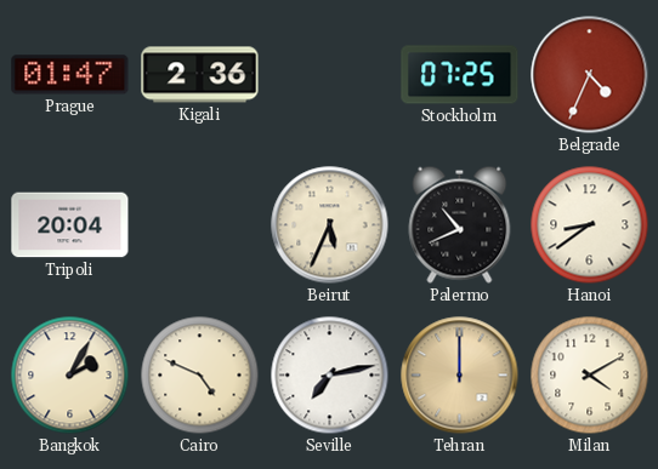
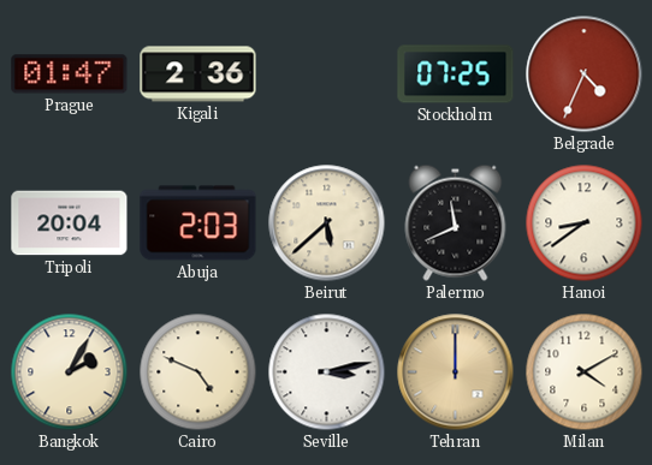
Abuja: none -> 2:03 (198, 223)
Beirut: 5:34 -> 5:38 (327, 223)
Palermo: 10:41 -> 11:41 (456, 222)
Seville: 7:13 -> 3:13 (327, 372)
